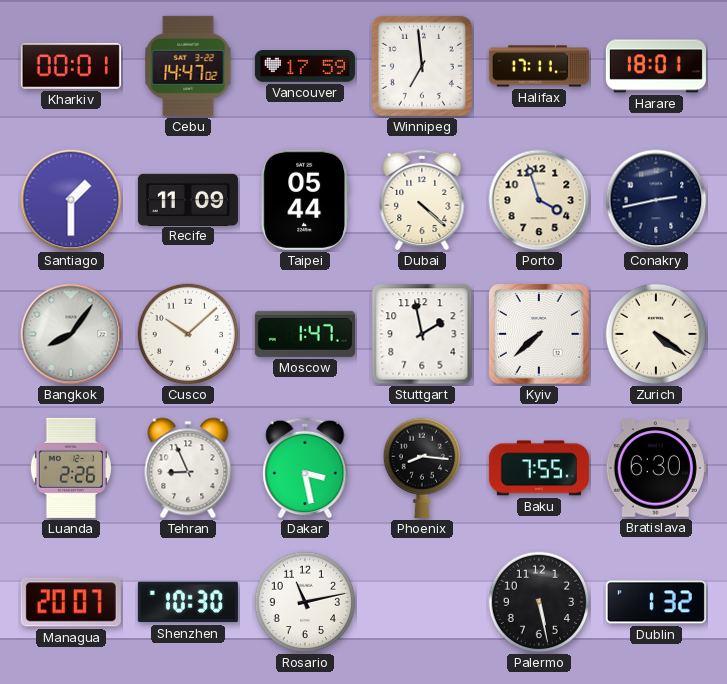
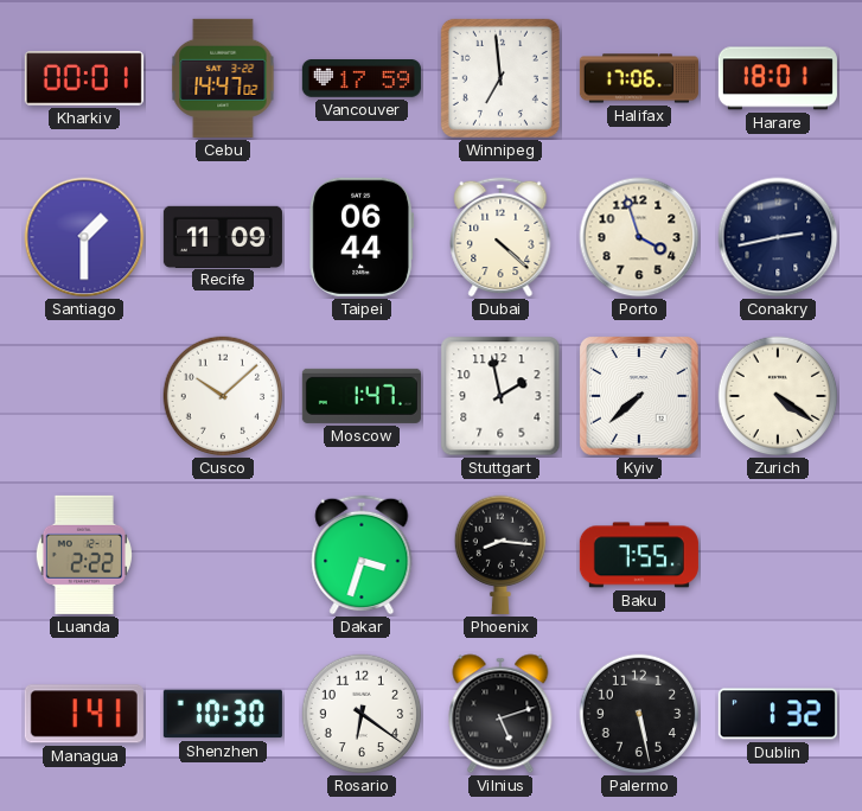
Halifax: 17:11 -> 17:06 (639, 78)
Taipei: 05:44 -> 06:44 (360, 237)
Bangkok: 8:06 -> none (71, 334)
Luanda: 2:26 -> 2:22 (84, 555)
Tehran: 8:56 -> none (188, 468)
Dakar: 3:28 -> 3:33 (362, 555)
Bratislava: 6:30 -> none (656, 468)
Managua: 20:07 -> 1:41 (84, 714)
Rosario: 11:13 -> 6:21 (362, 714)
Vilnius: none -> 5:12 (500, 714)
